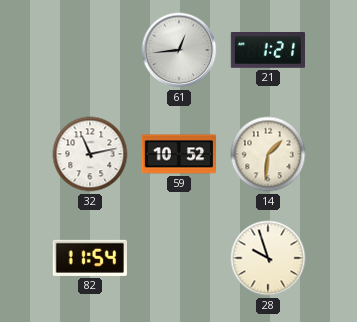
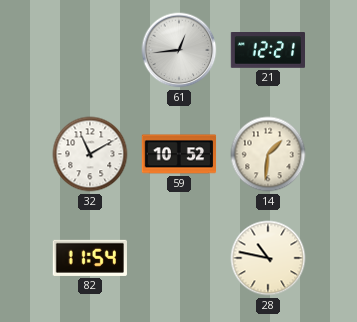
21: 1:21 -> 12:21 (267, 50)
32: 11:13 -> 11:10 (90, 154)
28: 9:57 -> 10:47 (268, 258)
